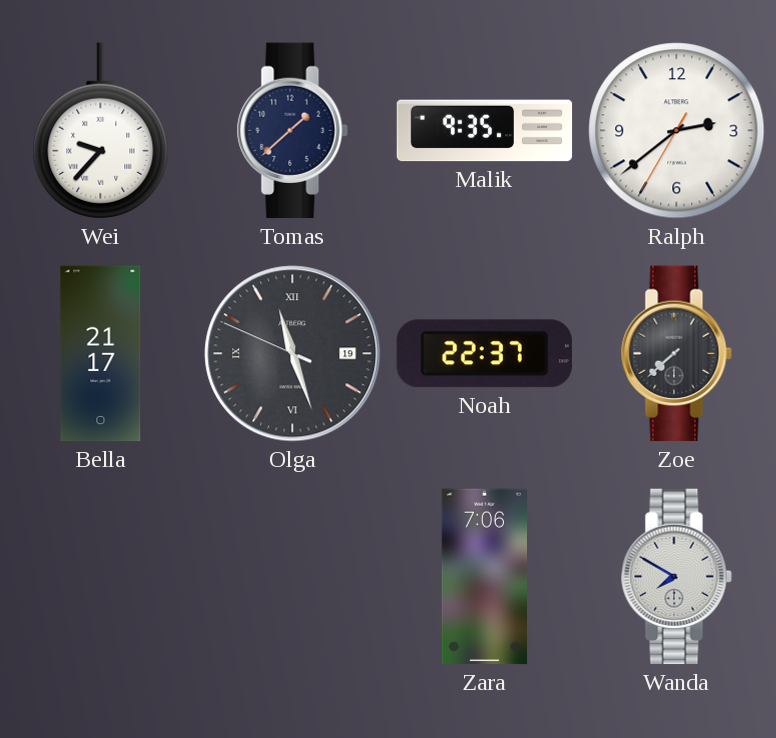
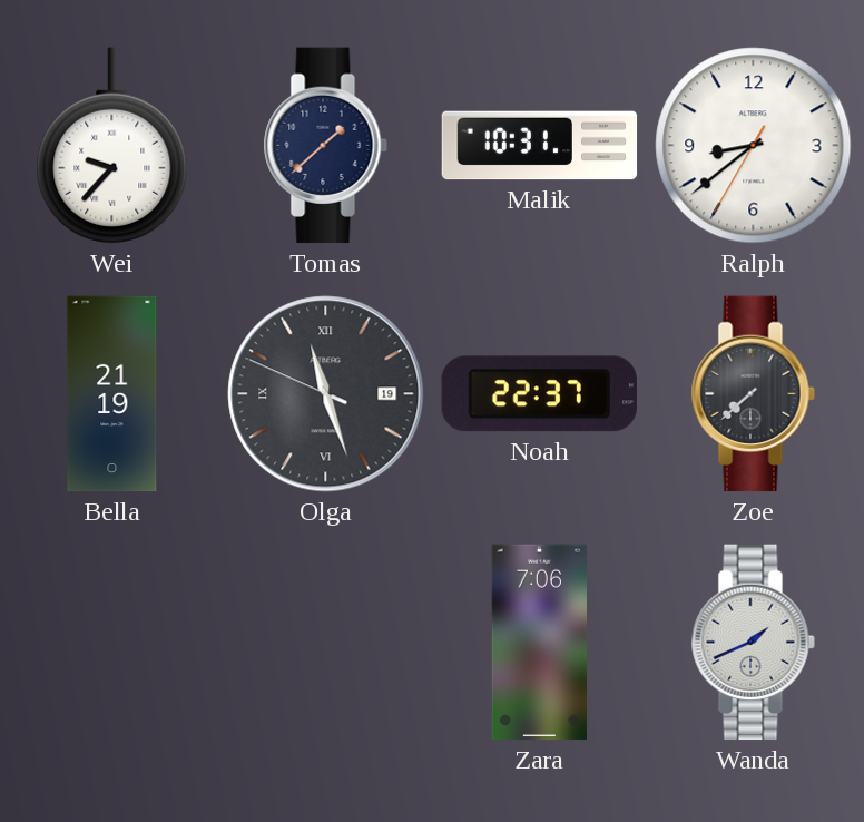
Malik: 9:35 -> 10:31 (540, 146)
Ralph: 2:38 -> 8:38 (754, 146)
Bella: 21:17 -> 21:19 (112, 394)
Wanda: 7:50 -> 1:41 (753, 643)
